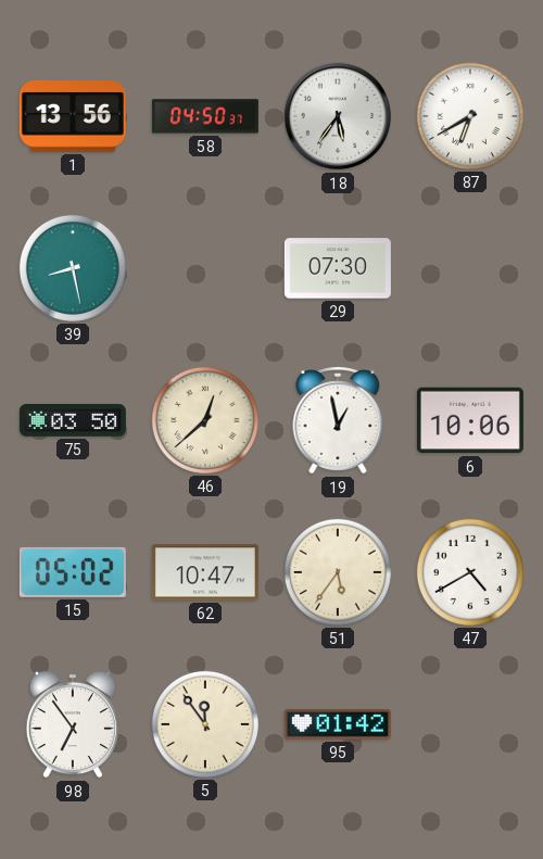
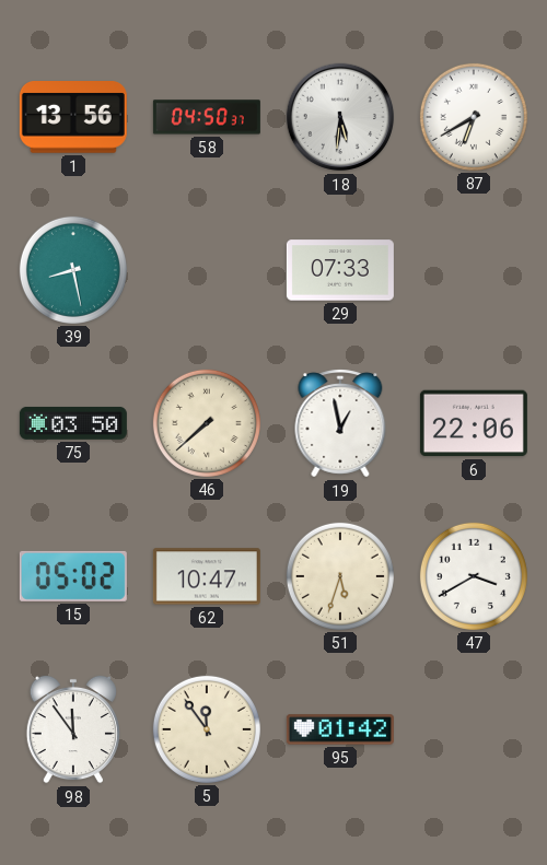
18: 5:36 -> 5:31 (340, 117)
29: 07:30 -> 07:33 (340, 270)
46: 12:38 -> 7:38 (207, 423)
6: 10:06 -> 22:06 (474, 423)
51: 5:36 -> 5:33 (340, 576)
47: 4:40 -> 3:40 (474, 576)
98: 6:54 -> 11:54 (73, 729)
